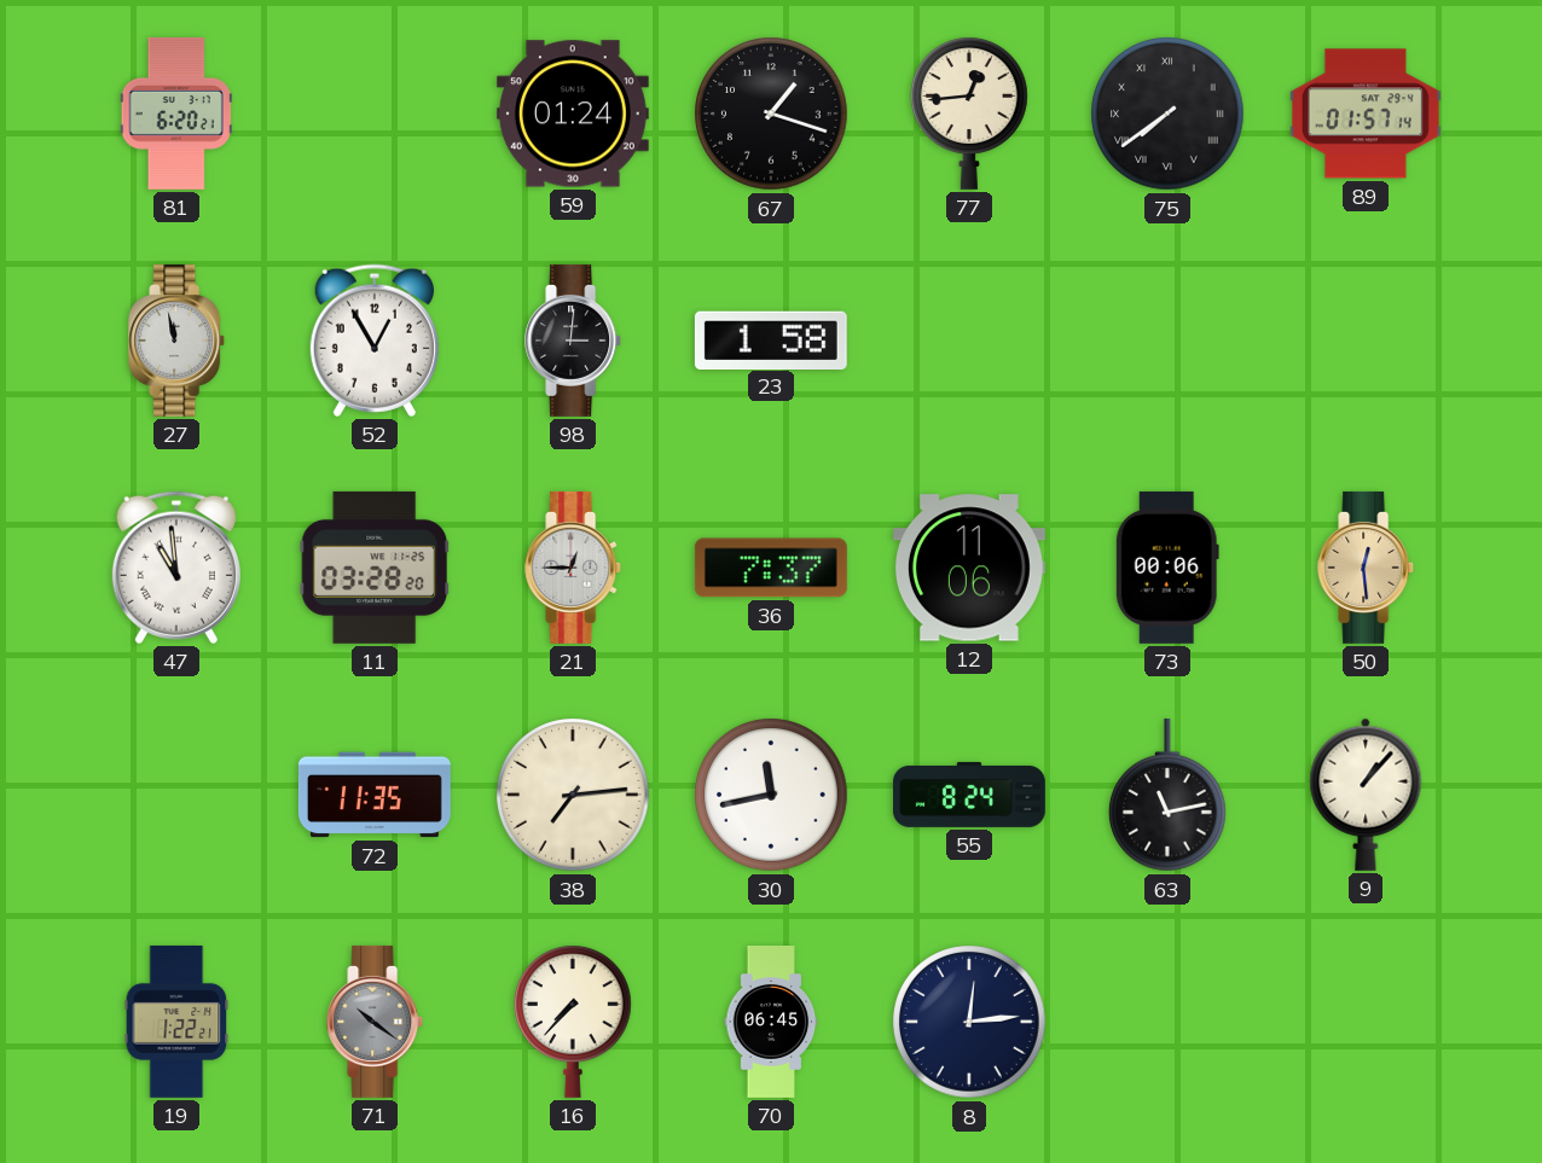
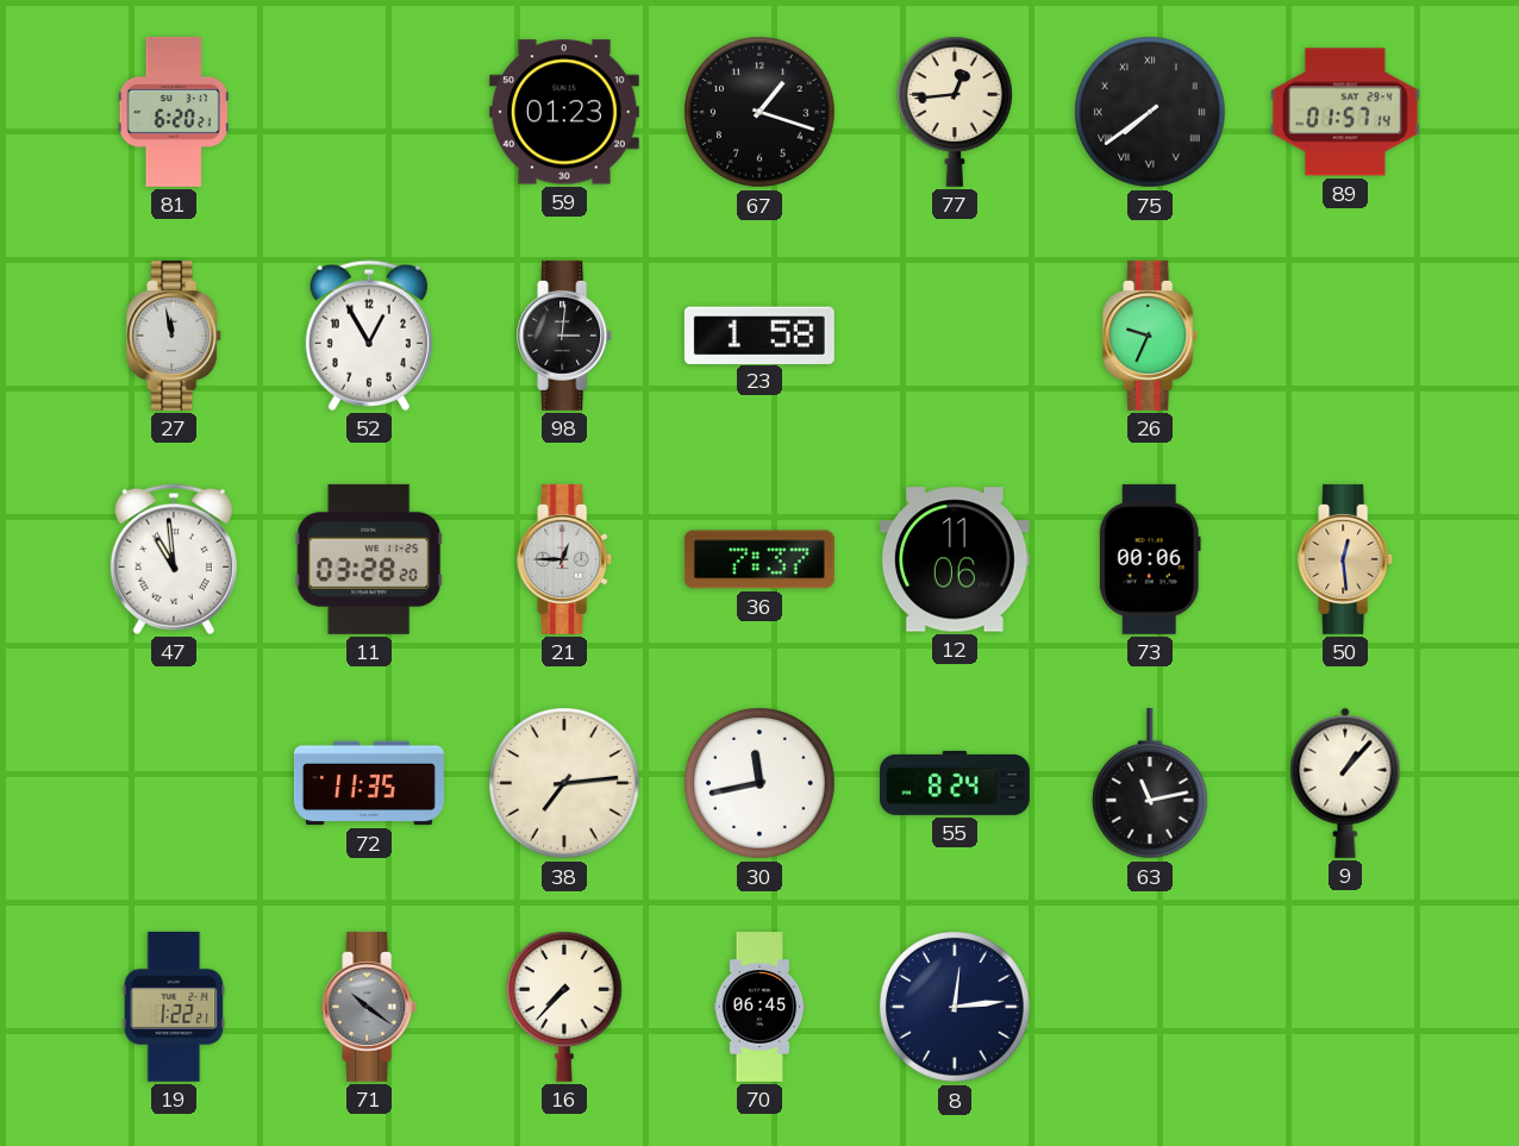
59: 01:24 -> 01:23 (564, 112)
26: none -> 9:34 (1151, 336)
